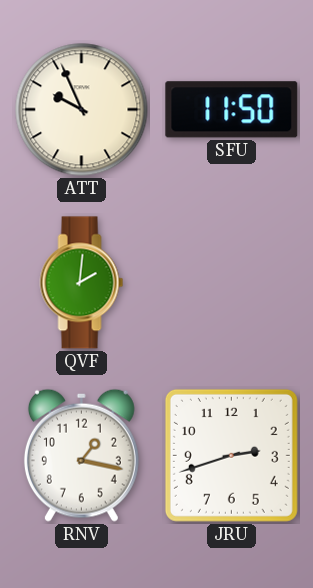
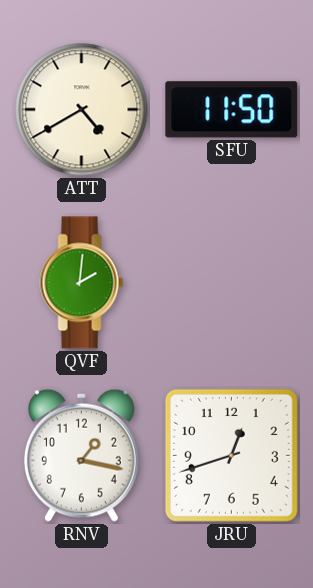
ATT: 9:56 -> 4:40 (82, 110)
JRU: 2:42 -> 12:42 (231, 455)
